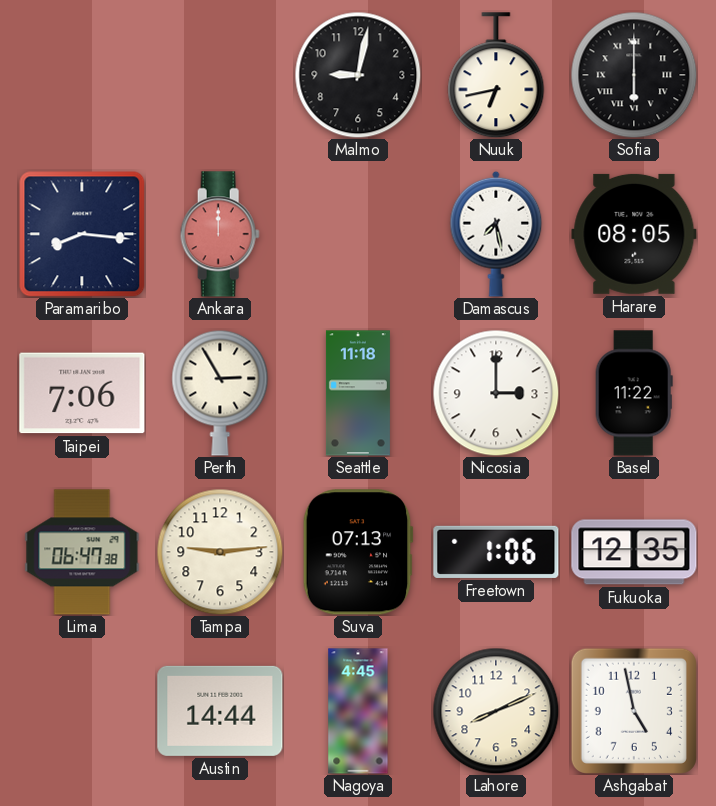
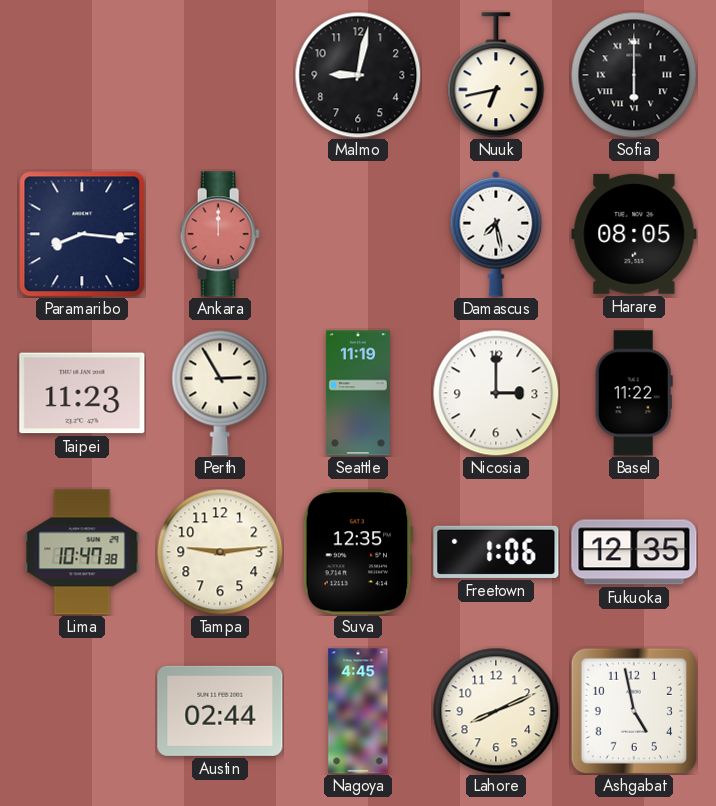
Taipei: 7:06 -> 11:23 (82, 393)
Seattle: 11:18 -> 11:19 (358, 393)
Lima: 06:47 -> 10:47 (82, 552)
Suva: 07:13 -> 12:35 (358, 552)
Austin: 14:44 -> 02:44 (220, 711)
